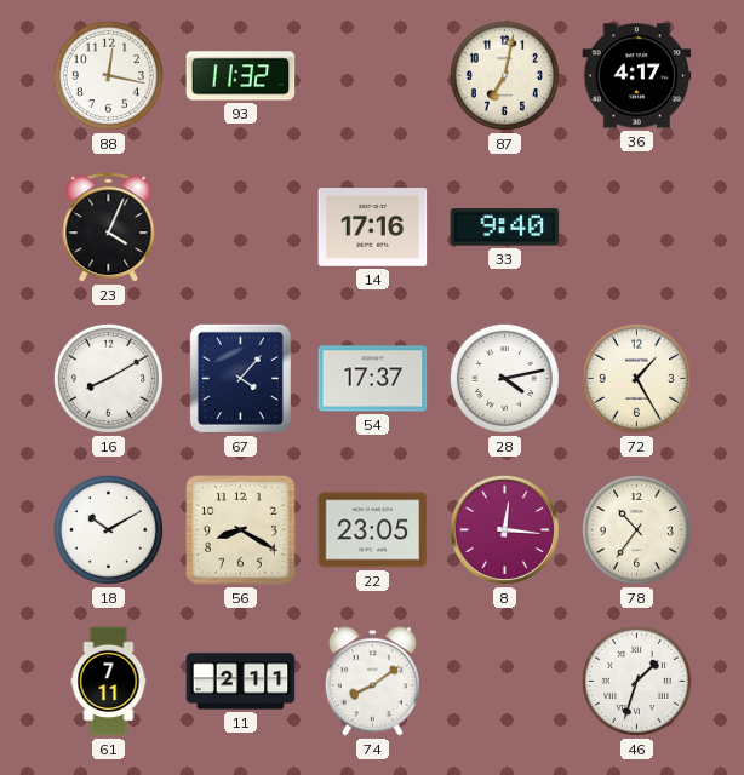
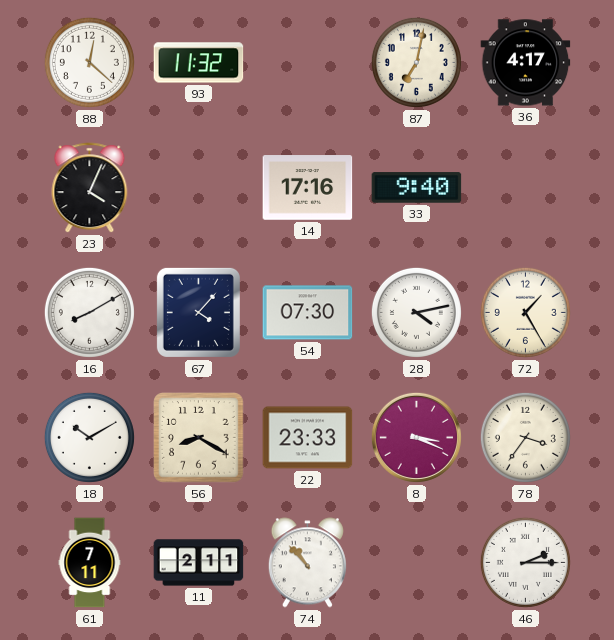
88: 12:17 -> 12:22 (89, 62)
54: 17:37 -> 07:30 (308, 313)
22: 23:05 -> 23:33 (308, 438)
8: 12:16 -> 3:19 (416, 437)
78: 10:36 -> 3:36 (525, 437)
74: 8:09 -> 10:53 (307, 563)
46: 1:33 -> 2:15 (525, 562)
